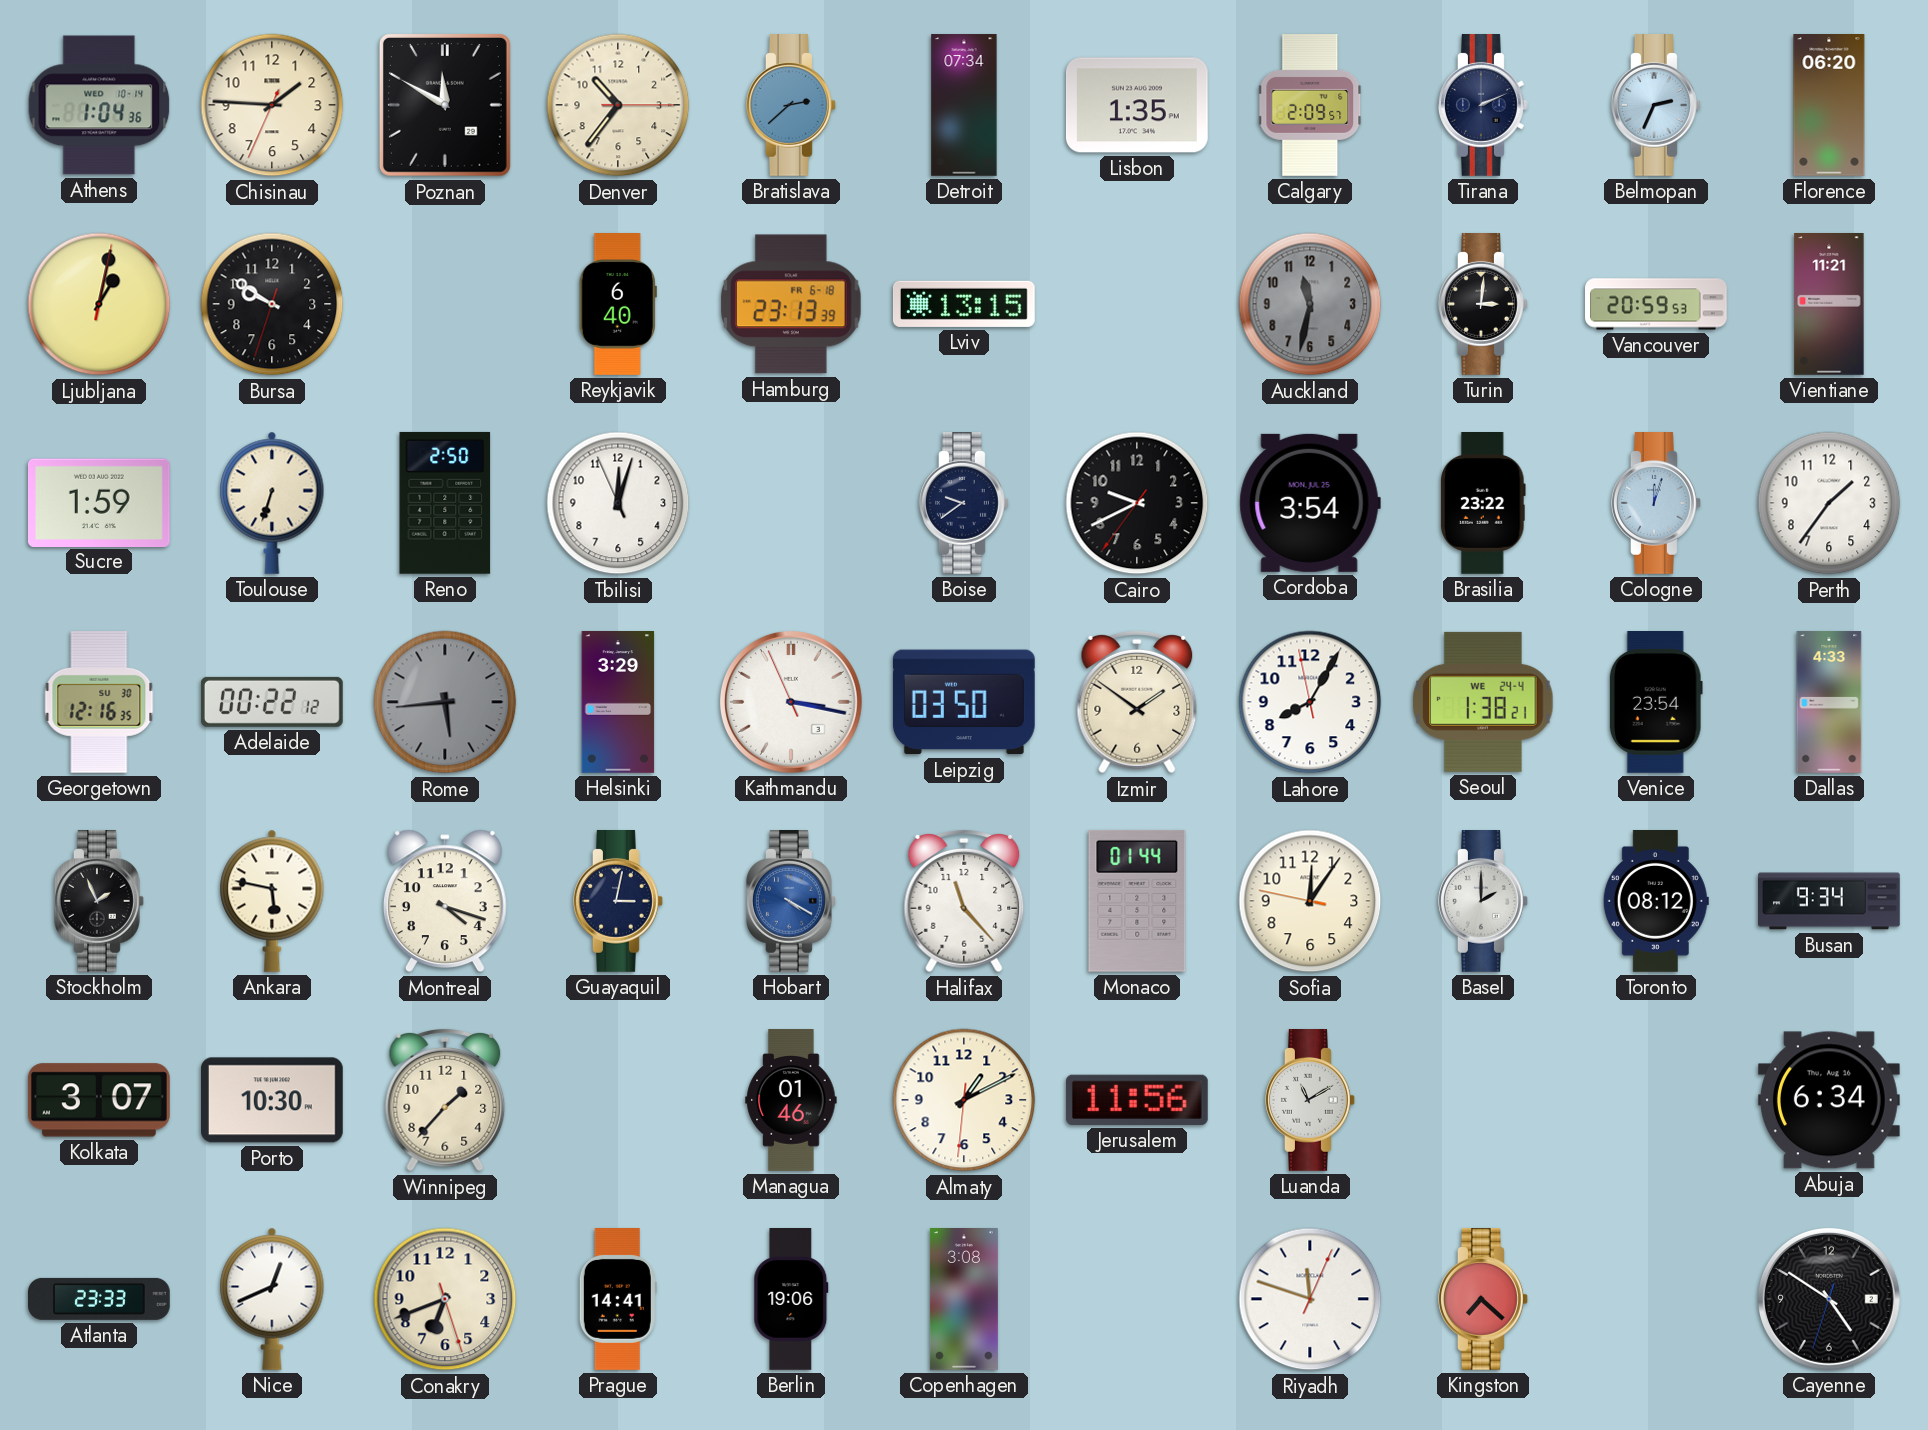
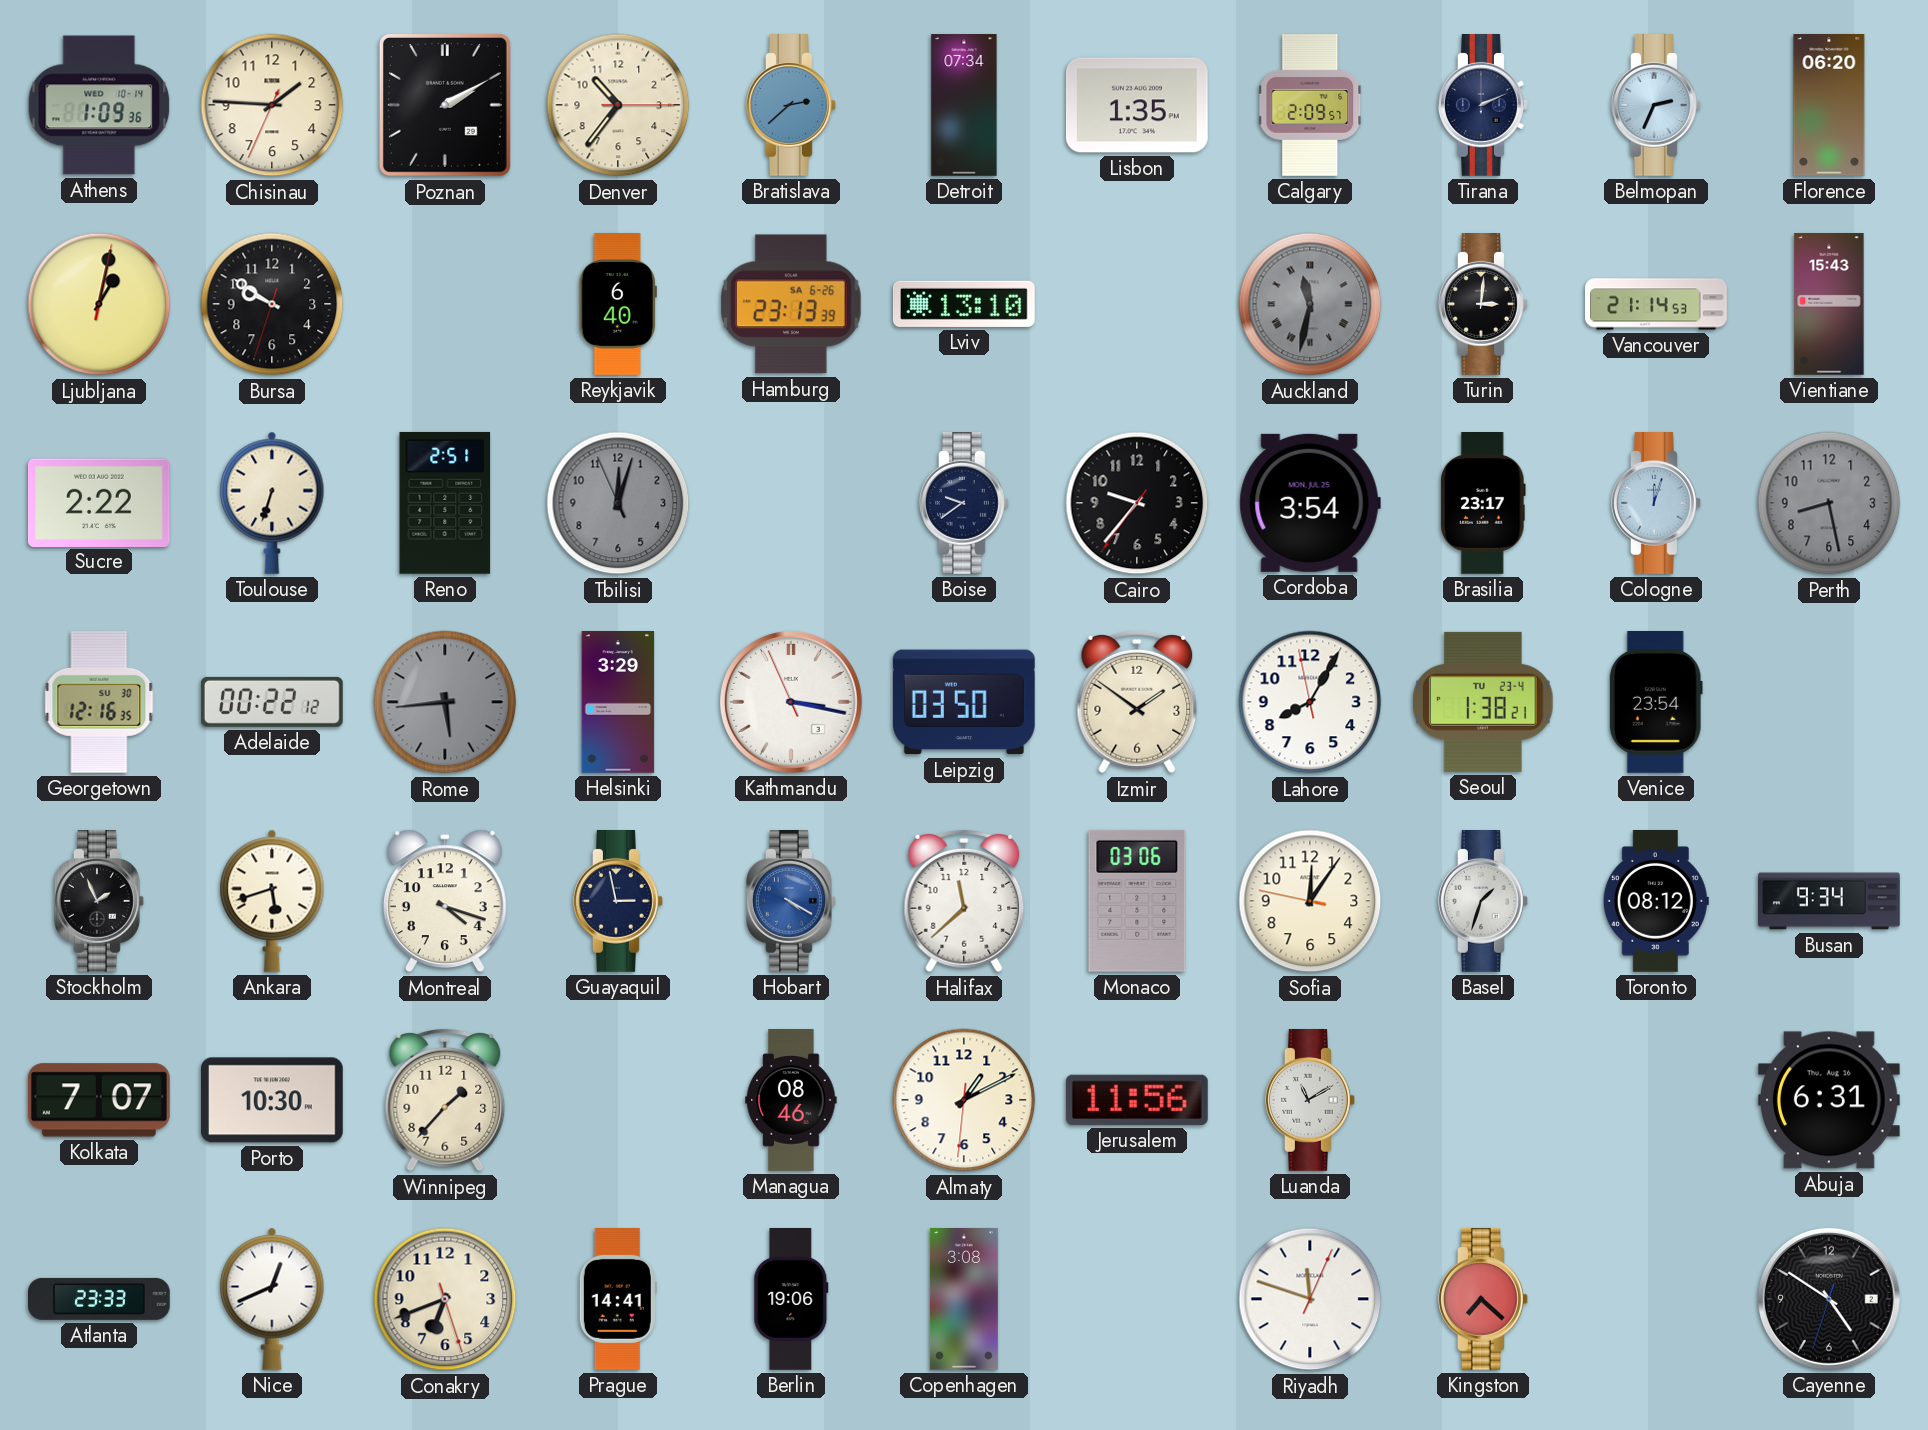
Athens: 1:04 -> 1:09 (99, 105)
Poznan: 11:50 -> 2:10 (445, 105)
Hamburg date: FR 6-18 -> SA 6-26 (792, 304)
Lviv: 13:15 -> 13:10 (964, 304)
Auckland numerals: Arabic -> Roman (1310, 304)
Vancouver: 20:59 -> 21:14 (1656, 304)
Vientiane: 11:21 -> 15:43 (1829, 305)
Sucre: 1:59 -> 2:22 (99, 502)
Reno: 2:50 -> 2:51 (445, 503)
Tbilisi dial: white -> grey (618, 503)
Cairo: 9:40 -> 9:36 (1137, 503)
Brasilia: 23:22 -> 23:17 (1483, 504)
Perth: 1:36 -> 8:28 (1829, 503)
Perth dial: white -> grey (1829, 503)
Seoul date: WE 24-4 -> TU 23-4 (1483, 702)
Dallas: 4:33 -> none (1829, 702)
Ankara: 5:47 -> 5:42 (272, 901)
Guayaquil: 3:02 -> 2:58 (619, 902)
Halifax: 11:23 -> 11:38 (964, 901)
Monaco: 01:44 -> 03:06 (1137, 901)
Basel: 2:00 -> 1:33 (1484, 902)
Kolkata: 3:07 -> 7:07 (99, 1100)
Managua: 01:46 -> 08:46 (791, 1100)
Abuja: 6:34 -> 6:31 (1829, 1100)
